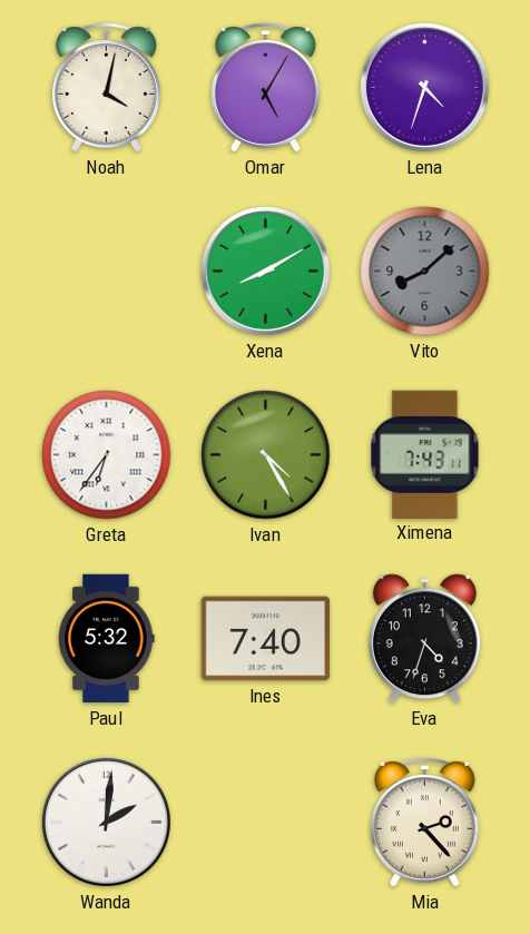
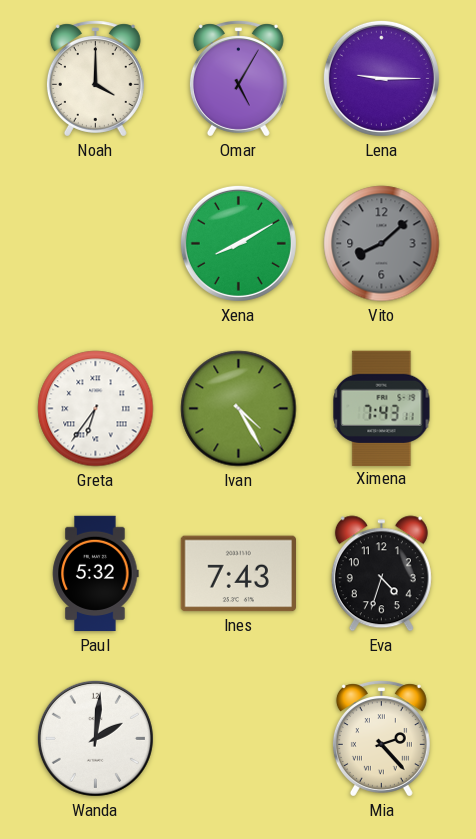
Noah: 4:02 -> 4:00 (95, 79)
Lena: 4:33 -> 9:15 (381, 78)
Ines: 7:40 -> 7:43 (238, 574)
